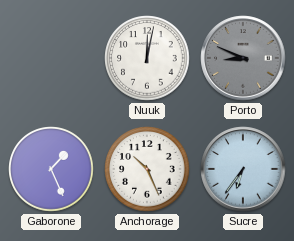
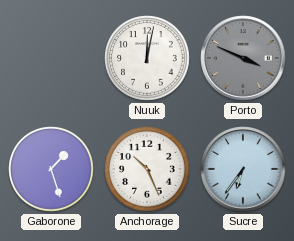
Porto: 8:49 -> 3:49 (243, 58)
Gaborone: 1:26 -> 1:27 (51, 169)
